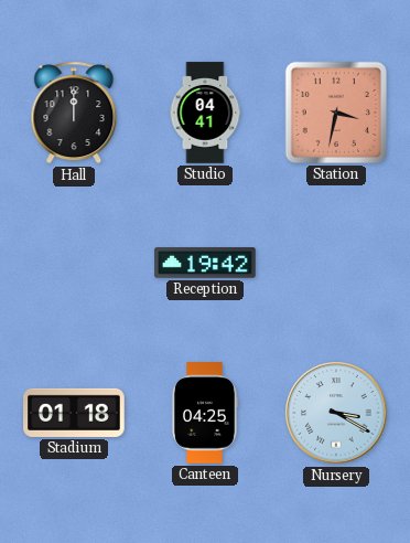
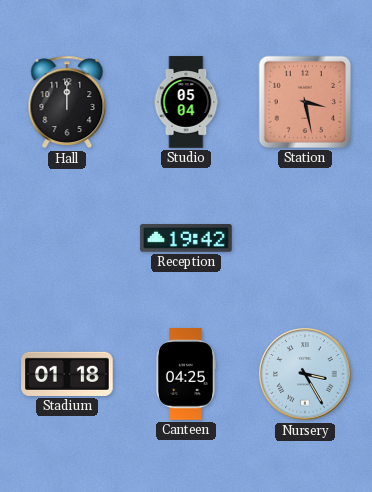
Studio: 04:41 -> 05:04 (186, 102)
Station: 3:32 -> 3:28 (305, 102)
Nursery: 3:20 -> 3:25 (305, 374)
